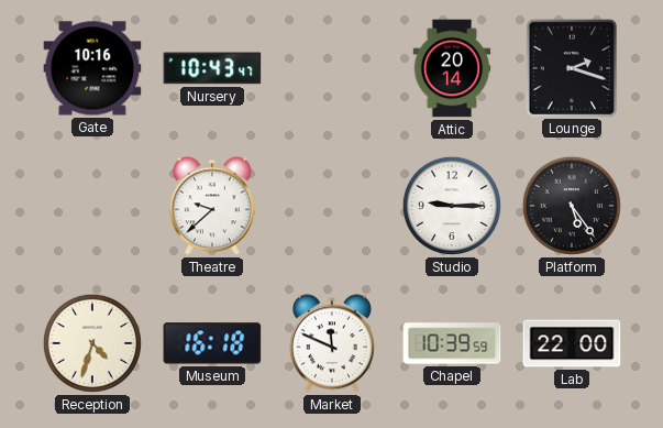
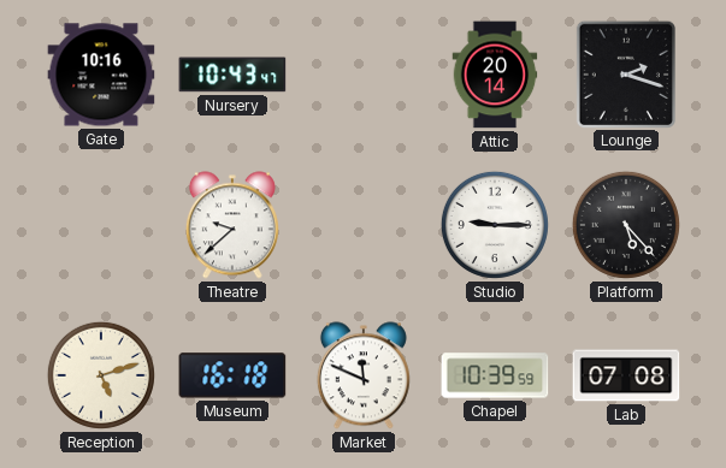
Platform: 5:24 -> 5:23 (626, 225)
Reception: 4:33 -> 5:12 (101, 375)
Lab: 22:00 -> 07:08 (626, 375)
